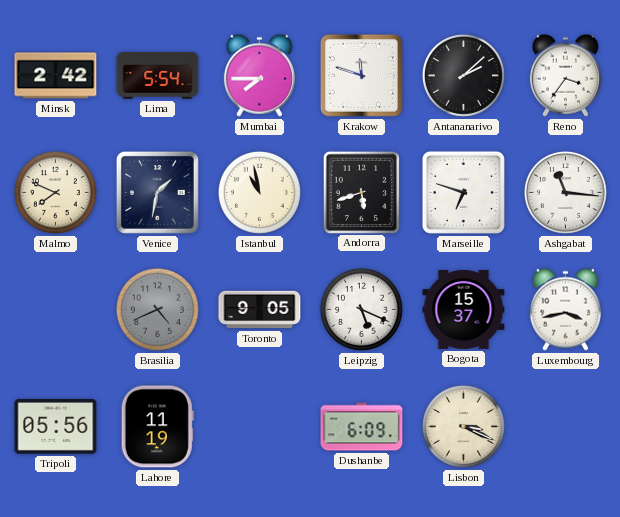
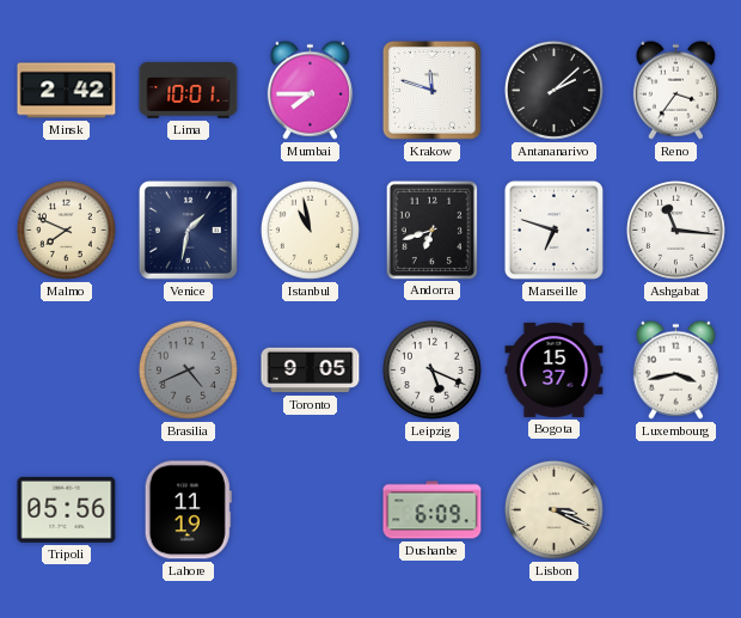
Lima: 5:54 -> 10:01 (189, 91)
Andorra: 5:42 -> 6:42 (431, 230)
